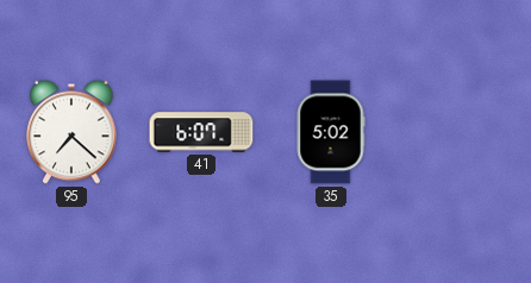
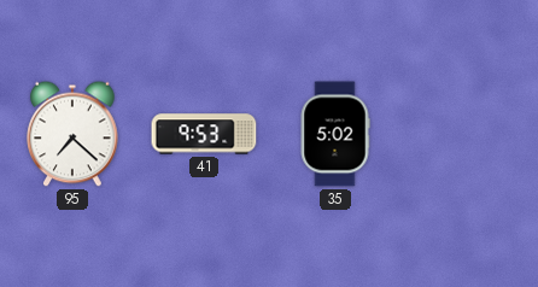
41: 6:07 -> 9:53 (204, 134)
